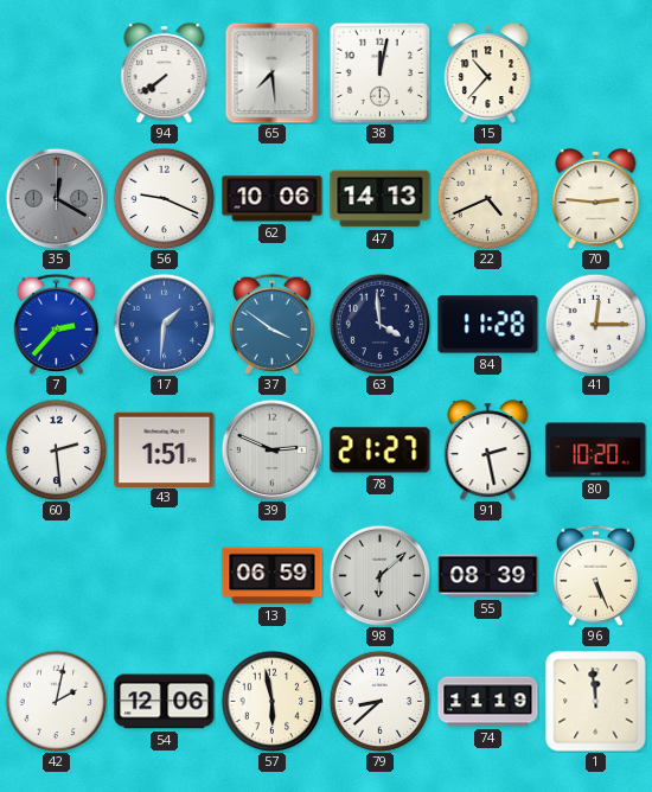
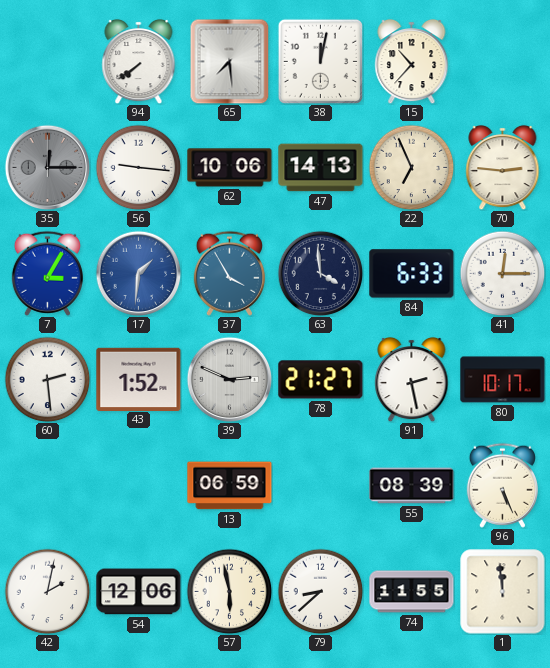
35: 12:20 -> 12:15 (47, 167)
56: 9:19 -> 9:16 (138, 167)
22: 4:41 -> 6:56 (411, 167)
7: 2:37 -> 3:05 (47, 273)
37: 3:51 -> 3:55 (229, 273)
84: 11:28 -> 6:33 (412, 274)
43: 1:51 -> 1:52 (139, 379)
80: 10:20 -> 10:17 (503, 380)
98: 6:08 -> none (379, 575)
74: 11:19 -> 11:55 (412, 592)
